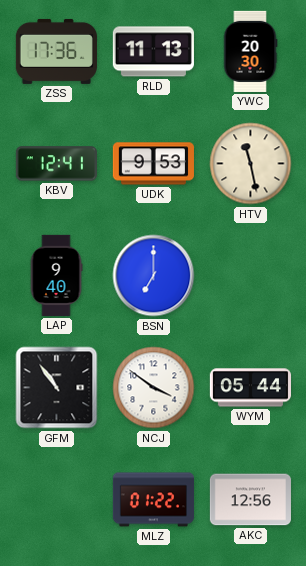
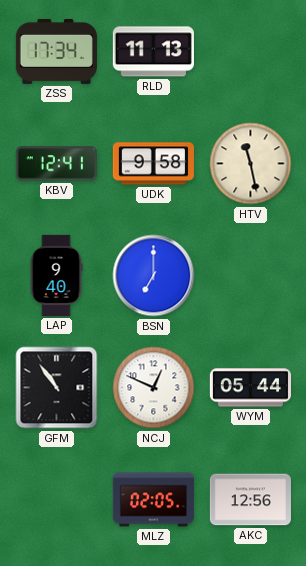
ZSS: 17:36 -> 17:34 (56, 51)
YWC: 20:30 -> none (250, 51)
UDK: 9:53 -> 9:58 (153, 164)
NCJ: 3:51 -> 12:49 (154, 388)
MLZ: 01:22 -> 02:05 (153, 500)
